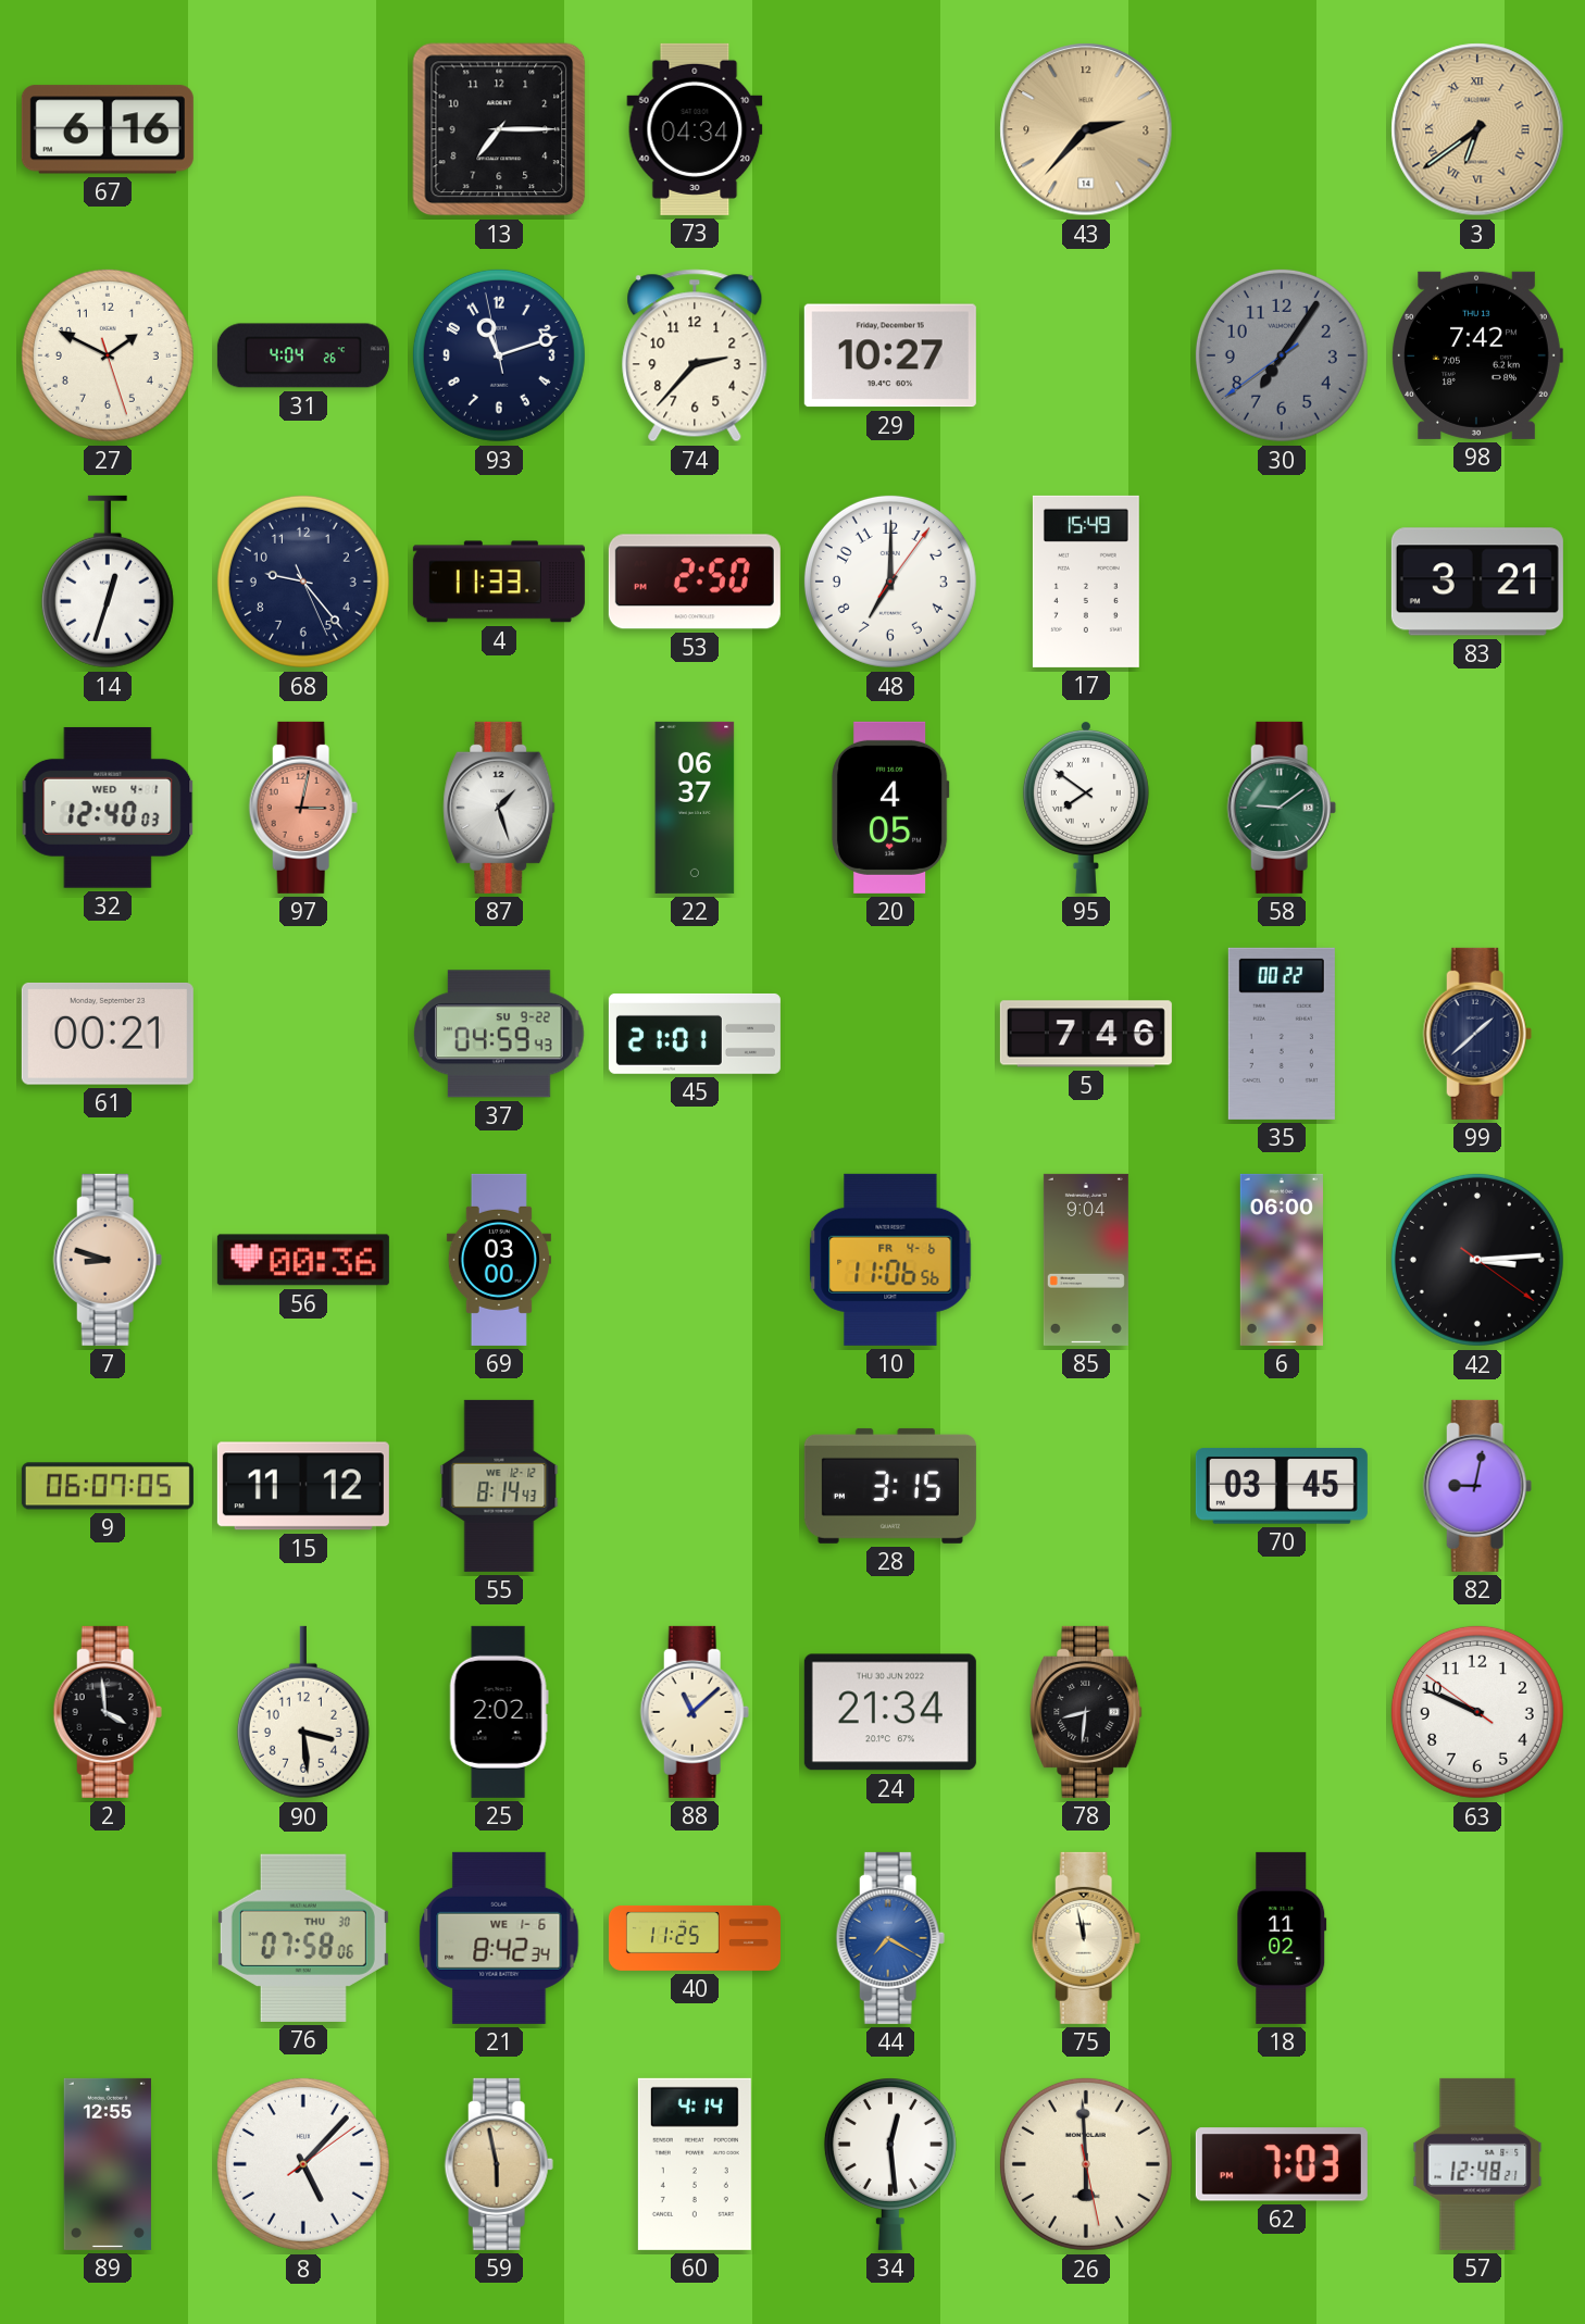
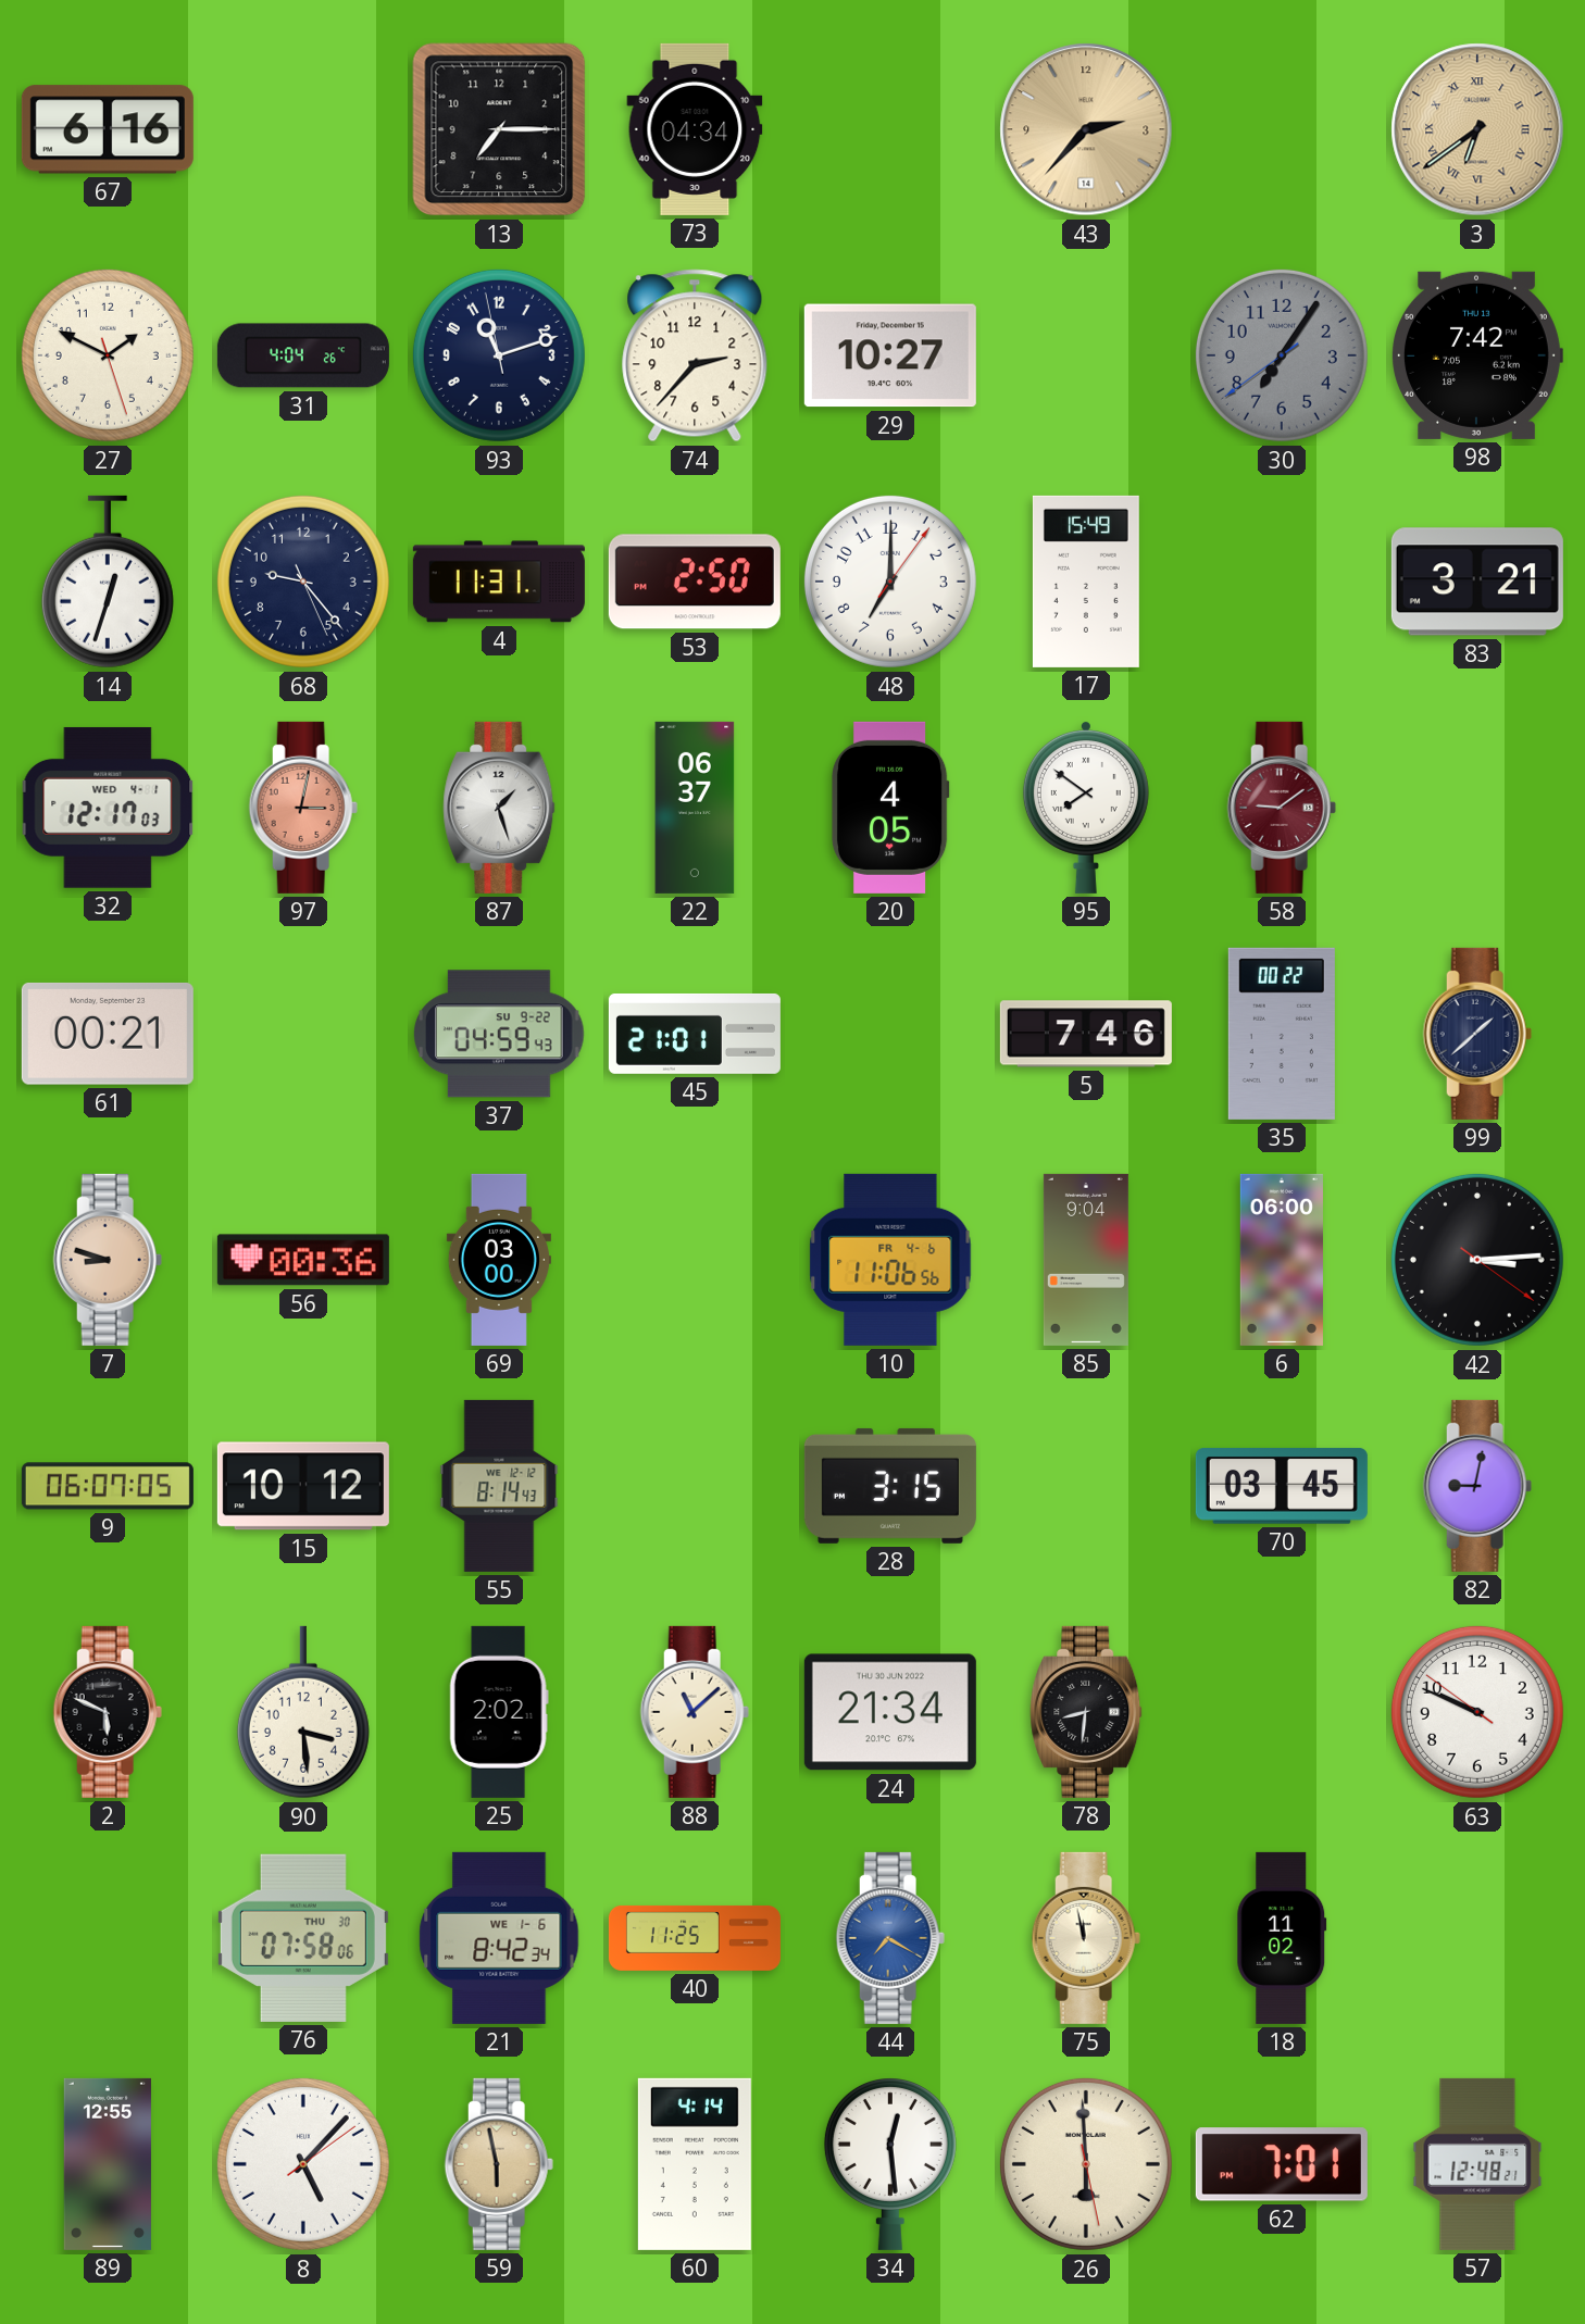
4: 11:33 -> 11:31 (499, 582)
32: 12:40 -> 12:17 (108, 808)
58 dial: green -> burgundy (1282, 808)
15: 11:12 -> 10:12 (303, 1486)
2: 3:59 -> 5:49 (108, 1712)
62: 7:03 -> 7:01 (1282, 2164)
